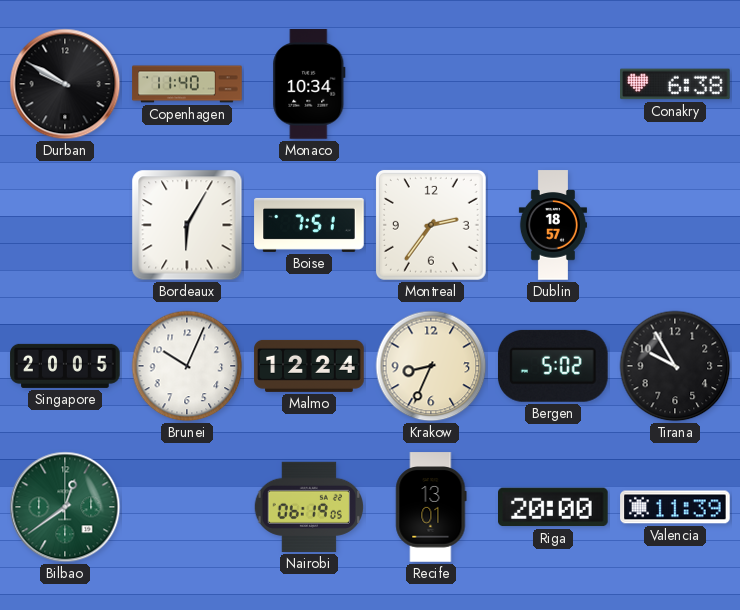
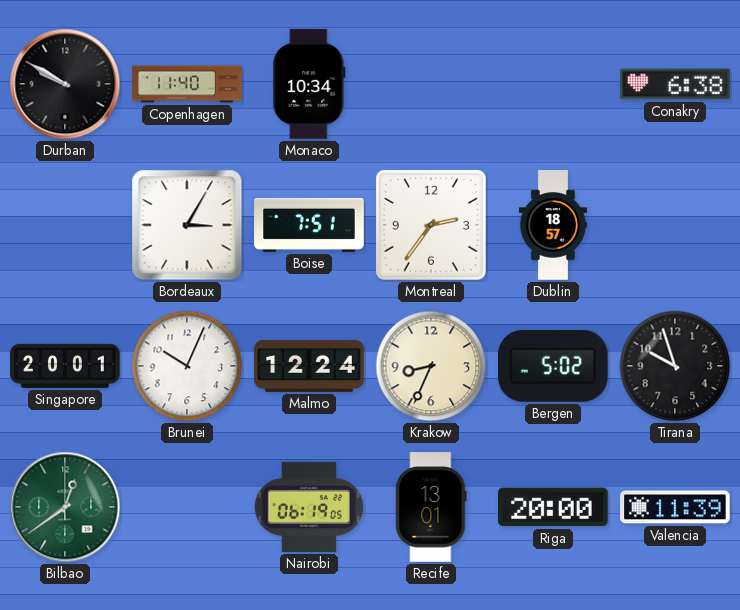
Bordeaux: 6:05 -> 3:05 (187, 225)
Singapore: 20:05 -> 20:01 (65, 366)
Tirana: 9:55 -> 9:57 (675, 366)
